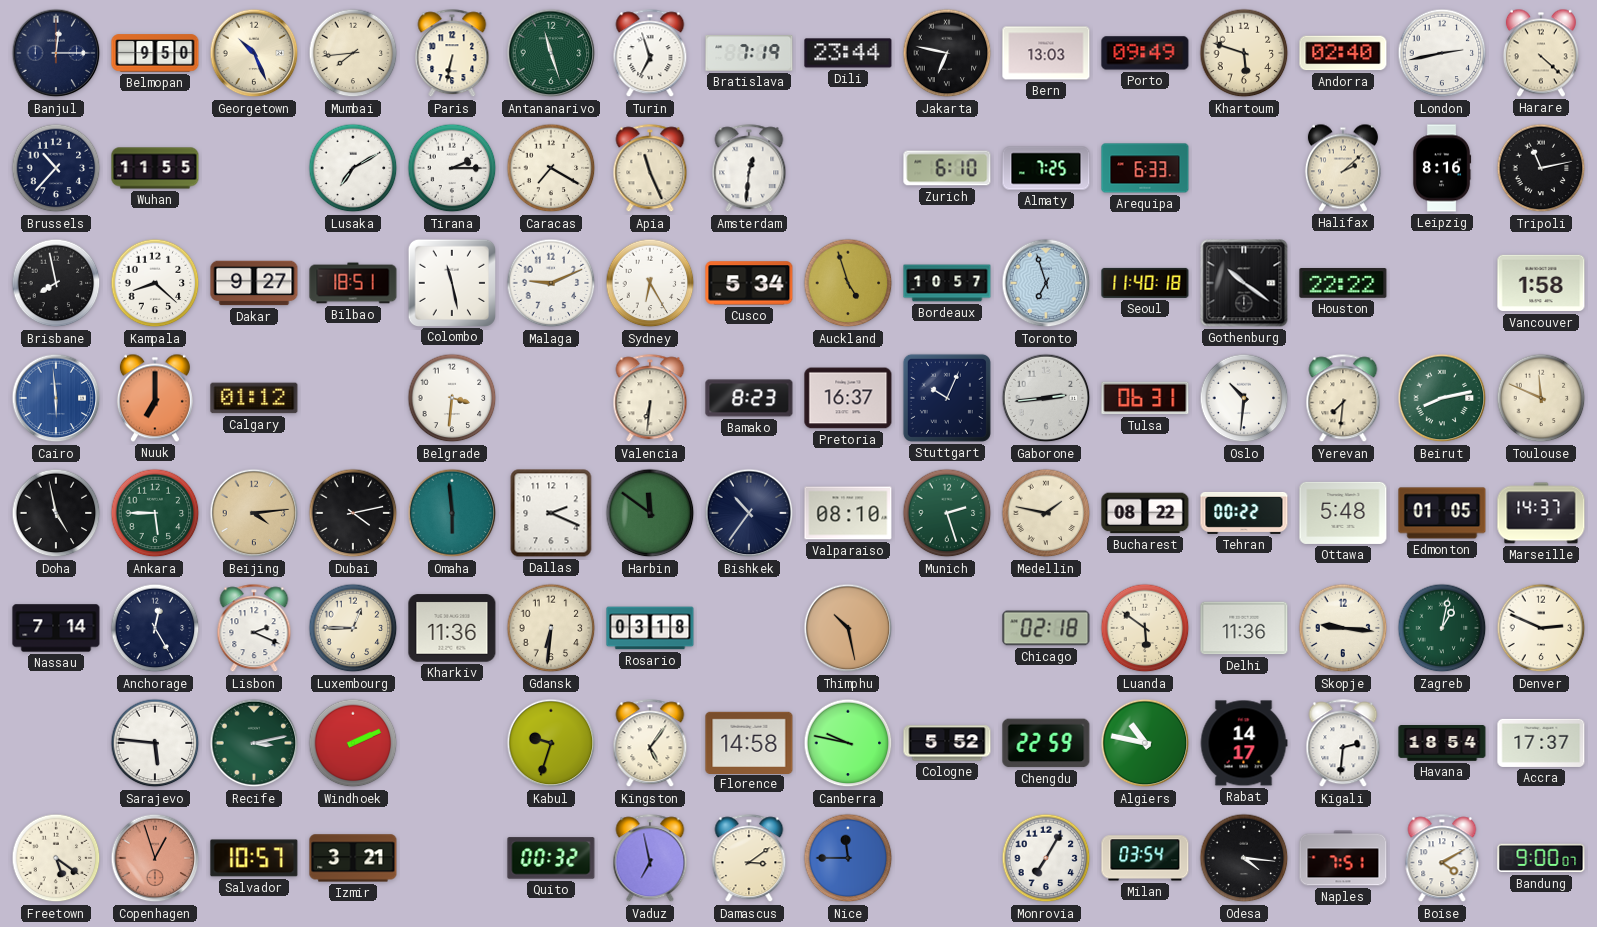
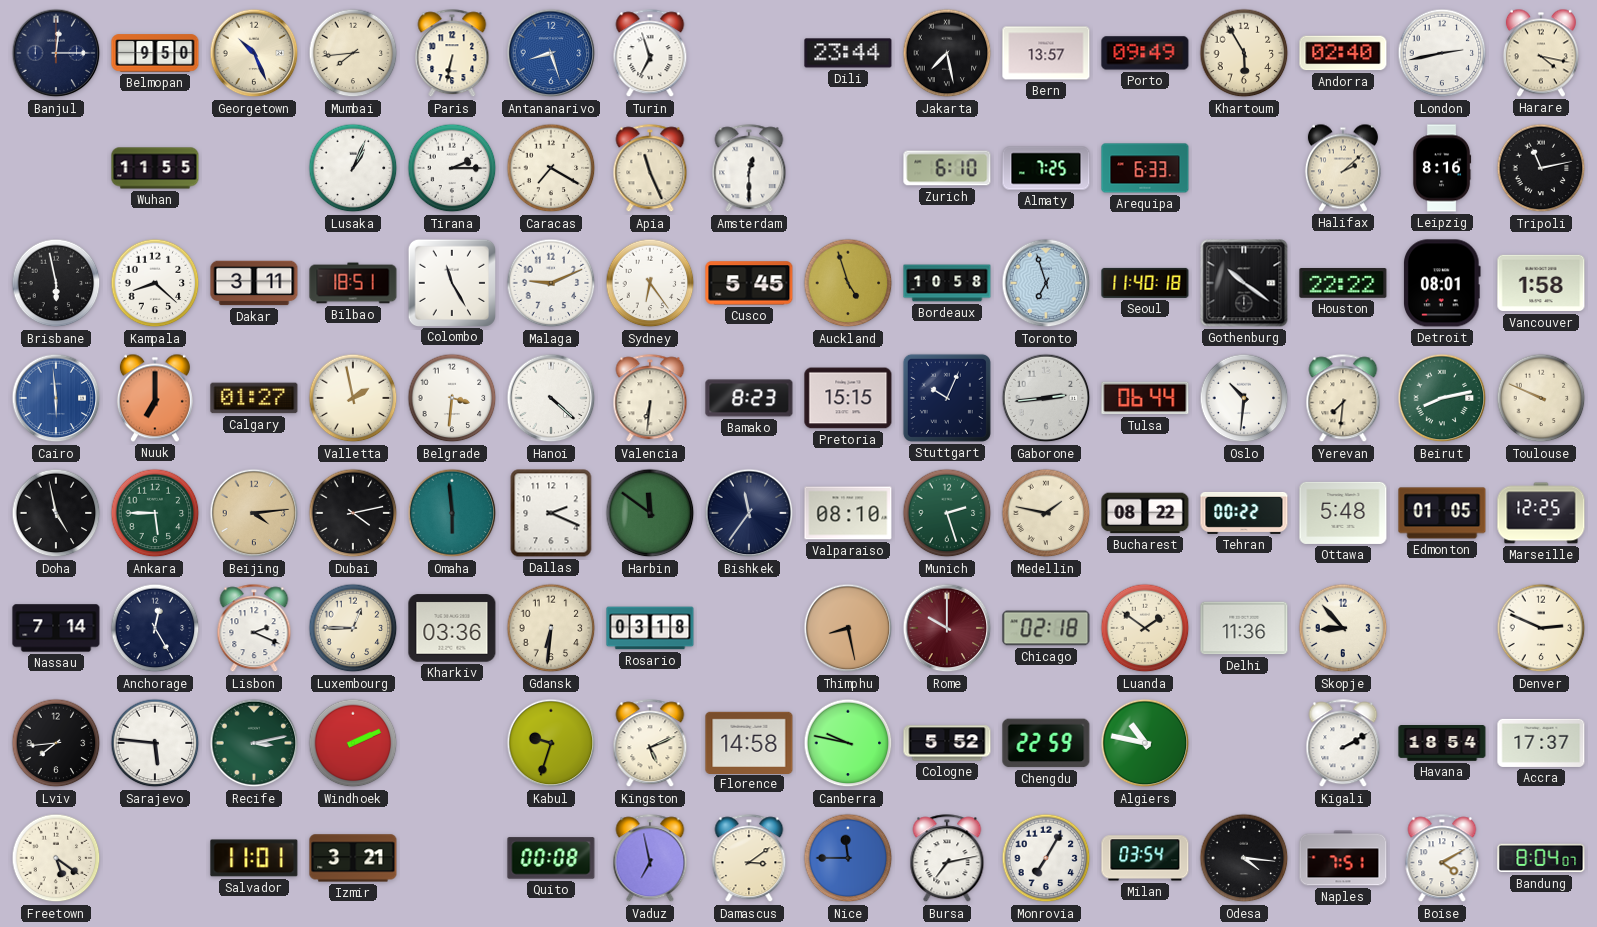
Antananarivo: 11:27 -> 8:27 (551, 53)
Antananarivo dial: green -> blue (551, 53)
Bratislava: 7:19 -> none (749, 53)
Jakarta: 6:47 -> 7:28 (947, 53)
Bern: 13:03 -> 13:57 (1046, 53)
Khartoum: 5:48 -> 5:55 (1244, 53)
Harare: 4:22 -> 4:17 (1541, 53)
Brussels: 10:37 -> none (56, 168)
Lusaka: 7:10 -> 1:04 (353, 168)
Amsterdam: 12:31 -> 12:30 (749, 169)
Brisbane: 7:58 -> 5:58 (56, 283)
Dakar: 9:27 -> 3:11 (254, 283)
Colombo: 11:28 -> 11:25 (451, 282)
Sydney: 6:25 -> 6:24 (650, 283)
Cusco: 5:34 -> 5:45 (749, 283)
Bordeaux: 10:57 -> 10:58 (947, 283)
Detroit: none -> 08:01 (1443, 283)
Calgary: 01:12 -> 01:27 (254, 398)
Valletta: none -> 1:58 (353, 398)
Hanoi: none -> 4:22 (551, 398)
Pretoria: 16:37 -> 15:15 (848, 398)
Tulsa: 06:31 -> 06:44 (1145, 398)
Toulouse: 11:49 -> 9:49 (1541, 398)
Bishkek: 10:36 -> 11:36 (749, 513)
Marseille: 14:37 -> 12:25 (1541, 513)
Kharkiv: 11:36 -> 03:36 (452, 628)
Thimphu: 10:28 -> 8:28 (848, 628)
Rome: none -> 10:00 (947, 628)
Luanda: 5:51 -> 1:51 (1145, 628)
Skopje: 9:16 -> 8:53 (1343, 628)
Zagreb: 1:02 -> none (1442, 628)
Lviv: none -> 7:44 (56, 743)
Kingston: 5:06 -> 5:11 (650, 744)
Rabat: 14:17 -> none (1244, 743)
Kigali: 2:31 -> 2:10 (1343, 744)
Copenhagen: 12:57 -> none (155, 858)
Salvador: 10:57 -> 11:01 (254, 858)
Quito: 00:32 -> 00:08 (551, 858)
Bursa: none -> 7:13 (947, 859)
Bandung: 9:00 -> 8:04 (1541, 858)
